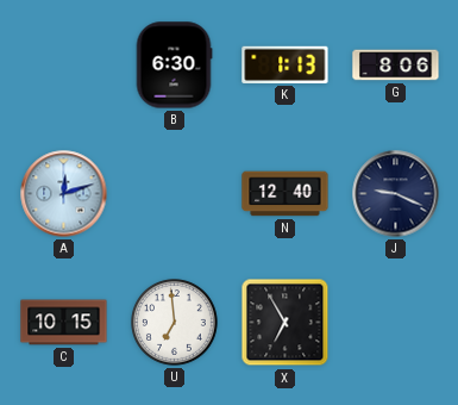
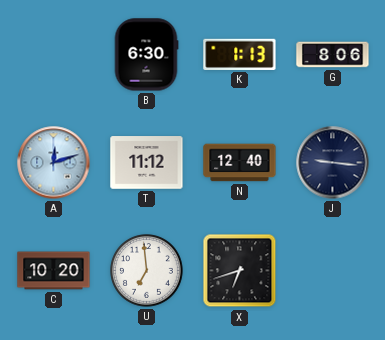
T: none -> 11:12 (147, 163)
J: 9:19 -> 9:16 (333, 163)
C: 10:15 -> 10:20 (54, 271)
X: 6:55 -> 6:42 (240, 271)
